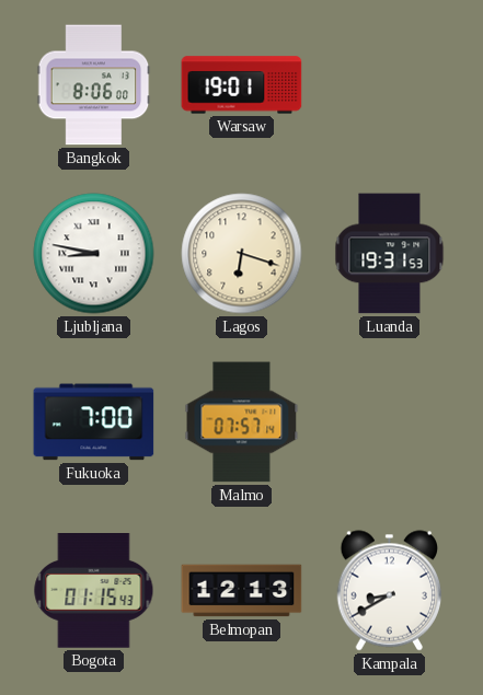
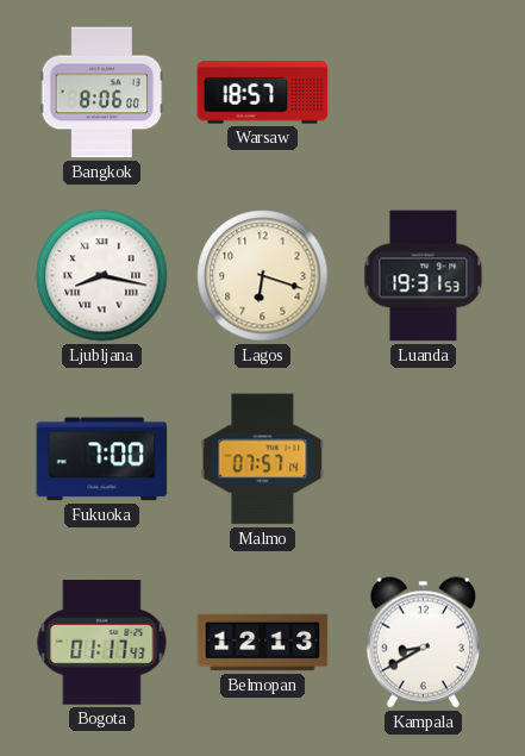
Warsaw: 19:01 -> 18:57 (263, 93)
Ljubljana: 8:47 -> 8:17 (102, 276)
Bogota: 01:15 -> 01:17 (102, 643)
